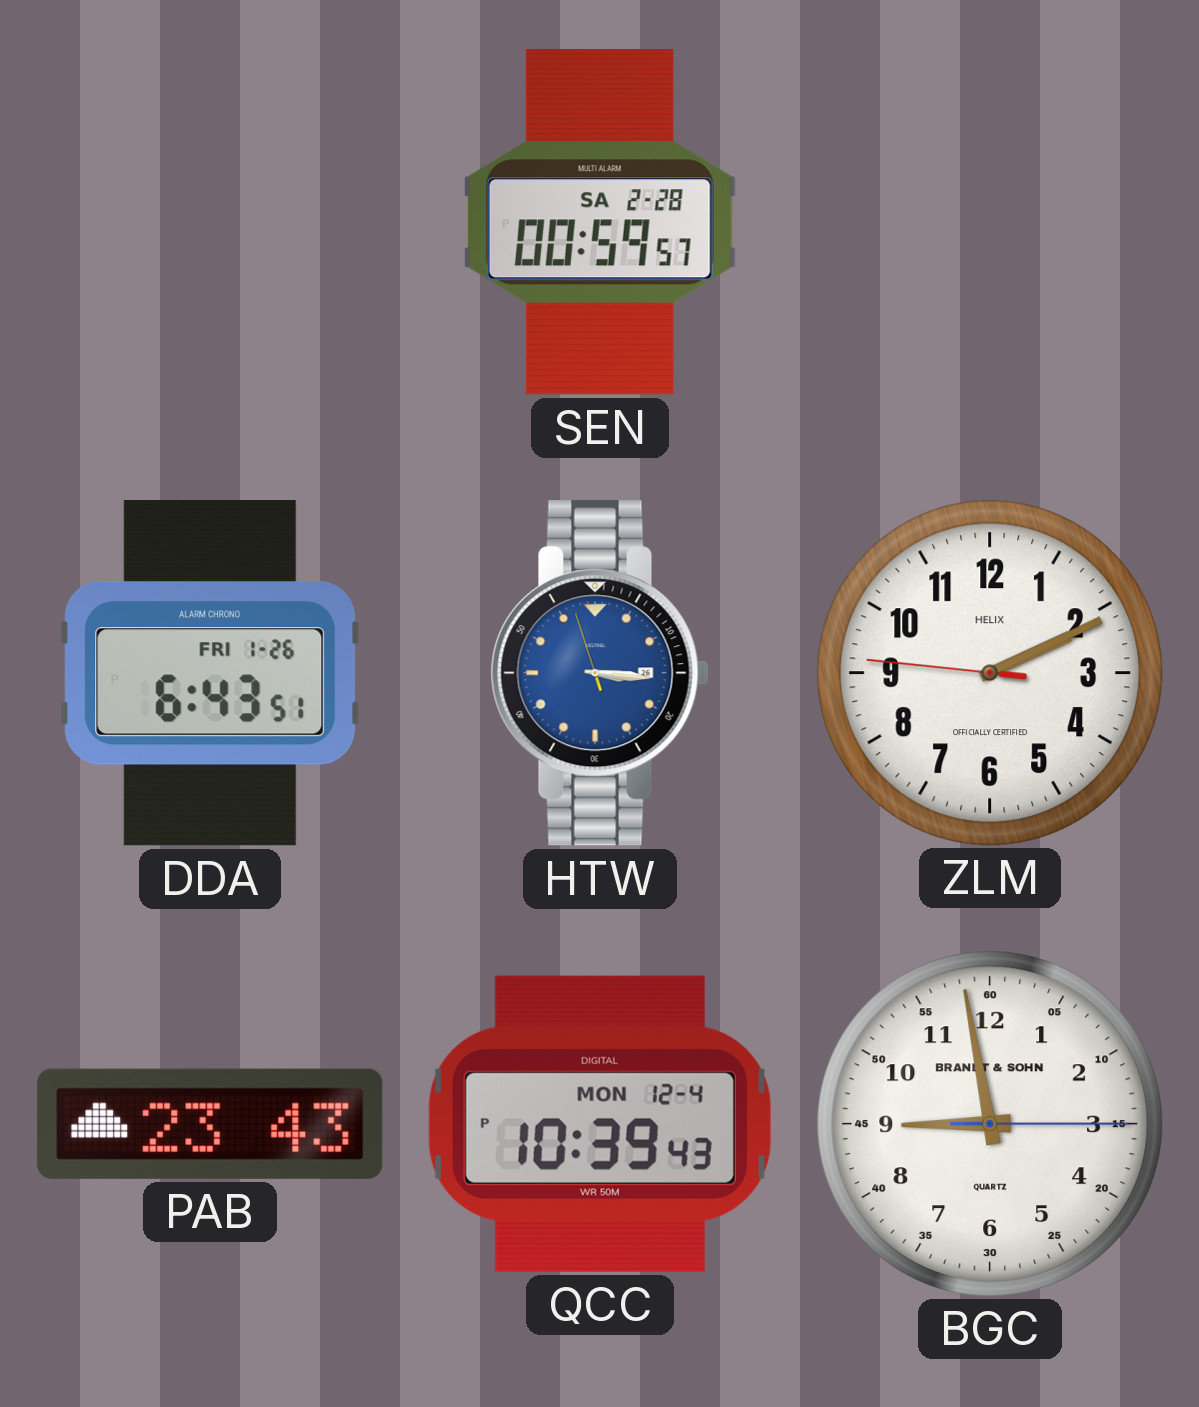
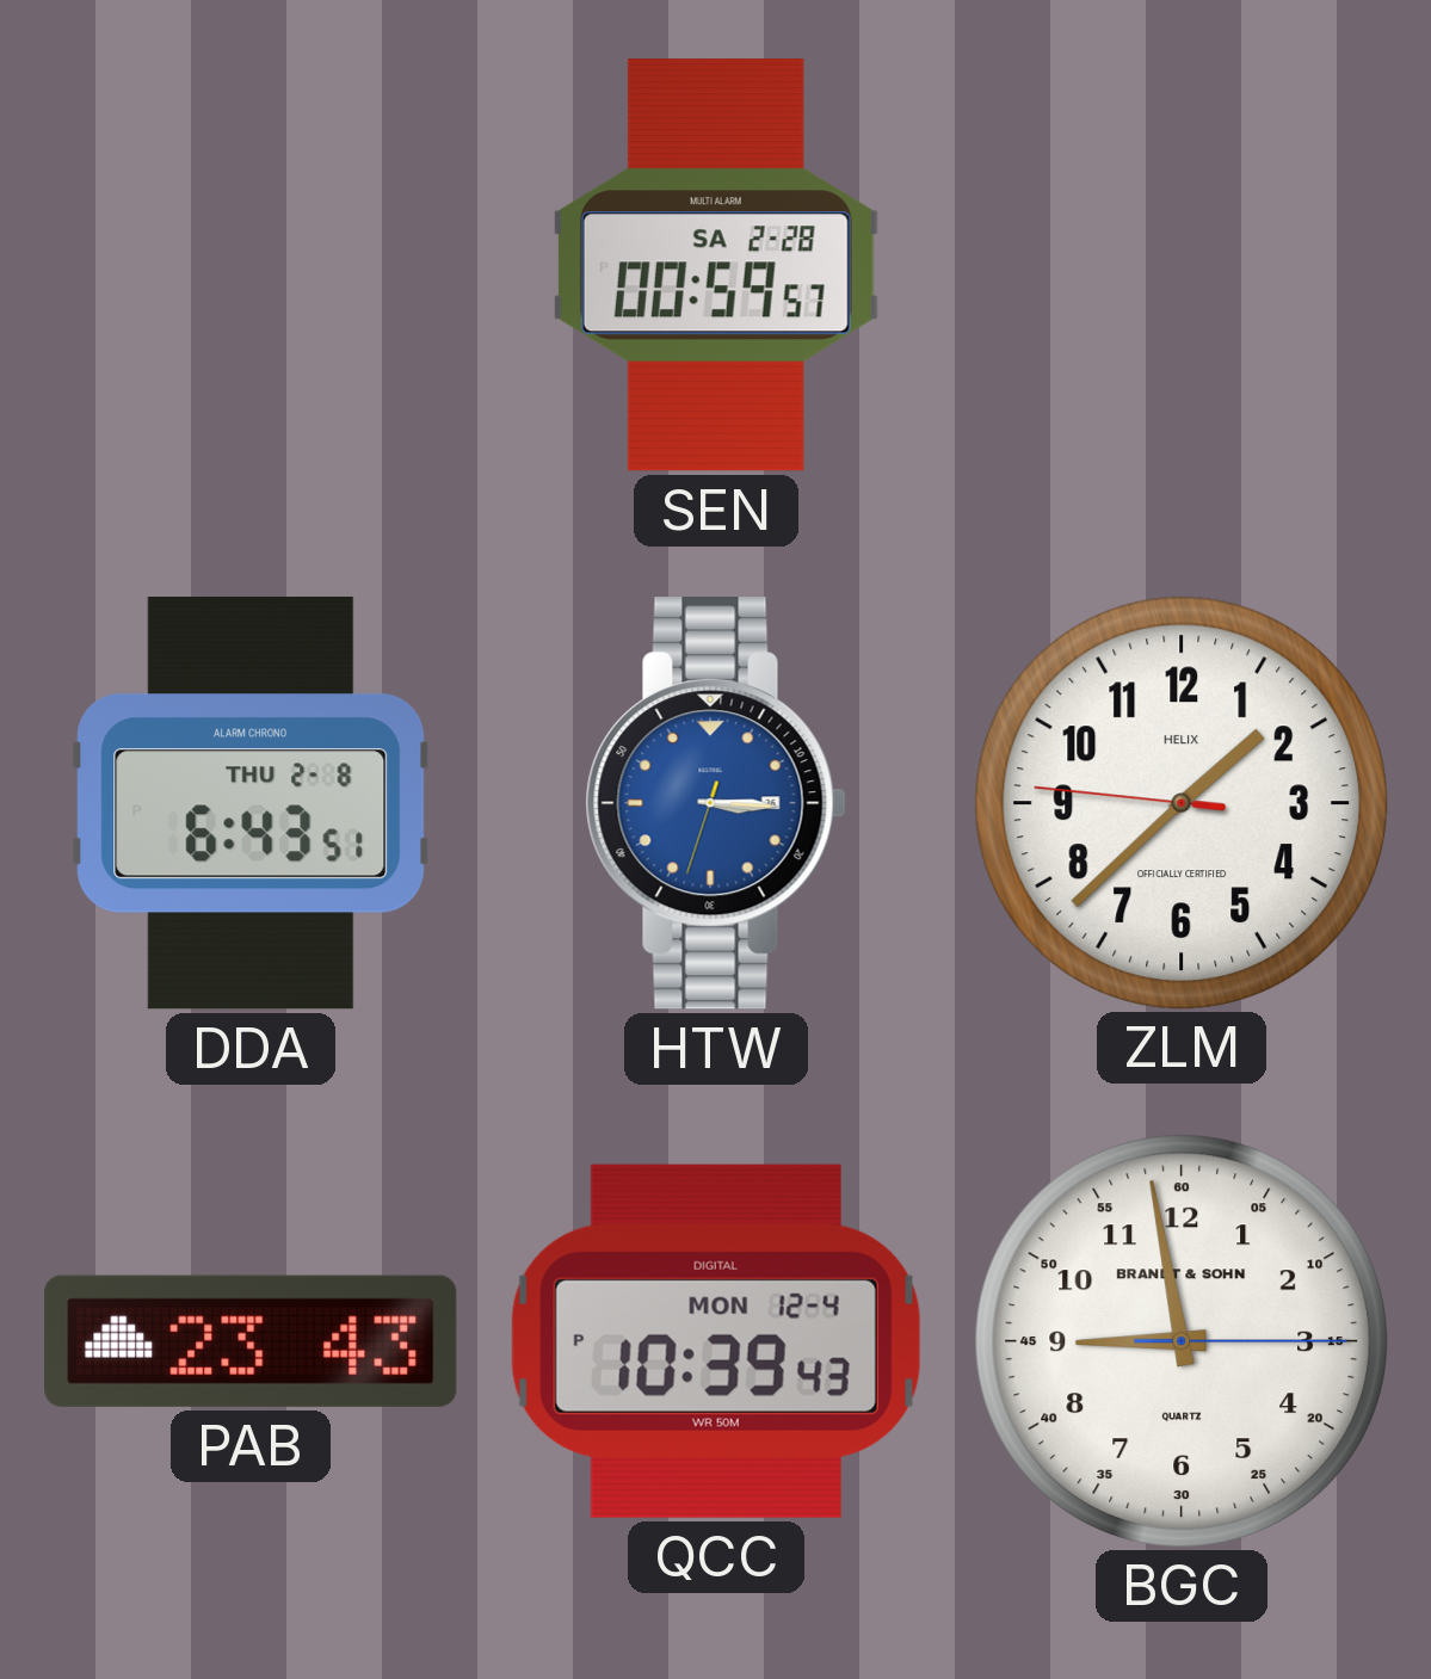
DDA date: FRI 1-26 -> THU 2-8 (251, 803)
HTW: 3:15:57 -> 3:15:33 (716, 803)
ZLM: 2:10 -> 1:37 (1180, 802)
